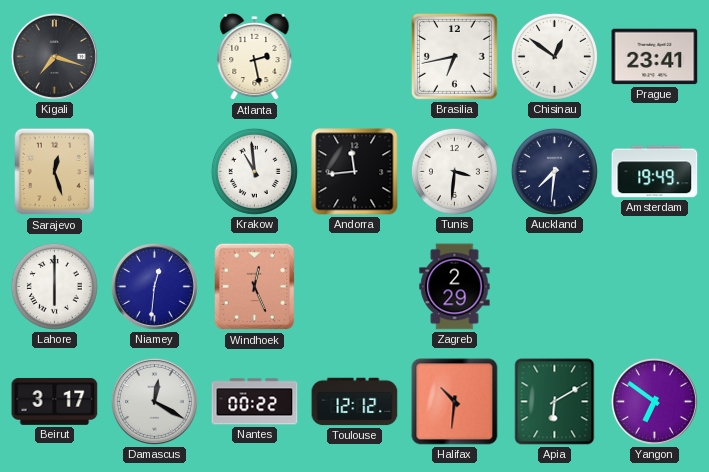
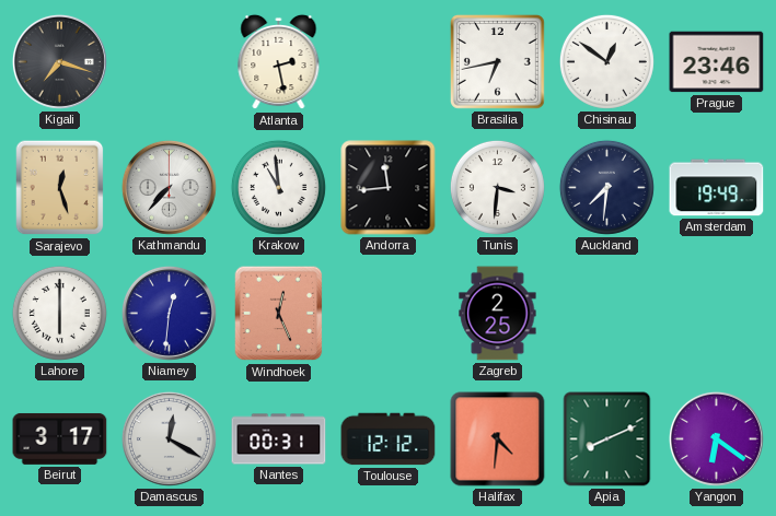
Prague: 23:41 -> 23:46 (717, 62)
Kathmandu: none -> 7:37 (169, 187)
Zagreb: 2:29 -> 2:25 (498, 314)
Nantes: 00:22 -> 00:31 (279, 439)
Halifax: 10:31 -> 4:31 (498, 439)
Apia: 6:10 -> 8:11 (607, 439)
Yangon: 6:51 -> 6:21 (716, 438)
